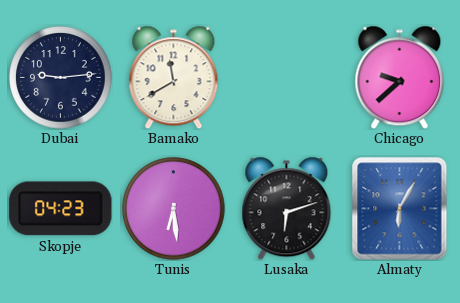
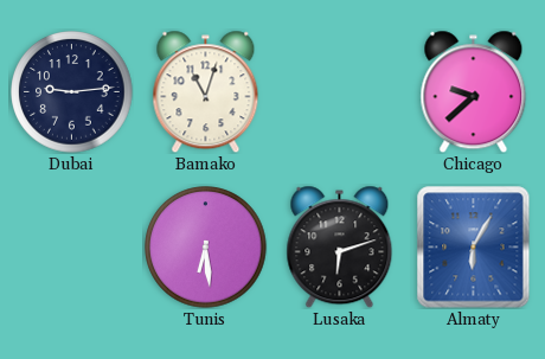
Bamako: 11:40 -> 11:03 (206, 91)
Skopje: 04:23 -> none (61, 209)
